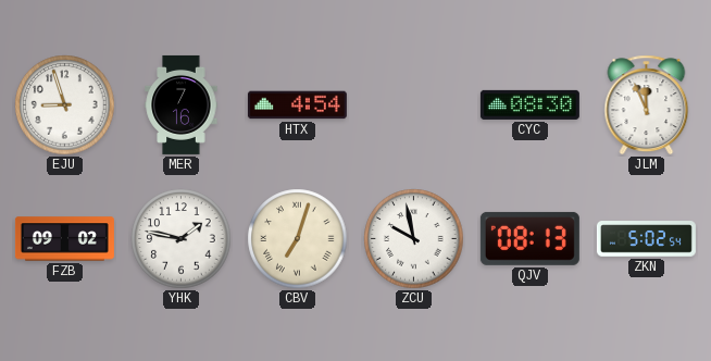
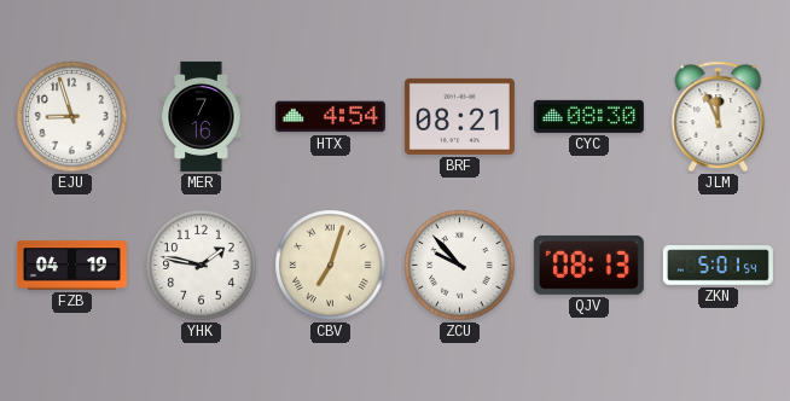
BRF: none -> 08:21 (459, 116)
FZB: 09:02 -> 04:19 (71, 266)
ZCU: 9:58 -> 9:53 (460, 266)
ZKN: 5:02 -> 5:01 (718, 266)
